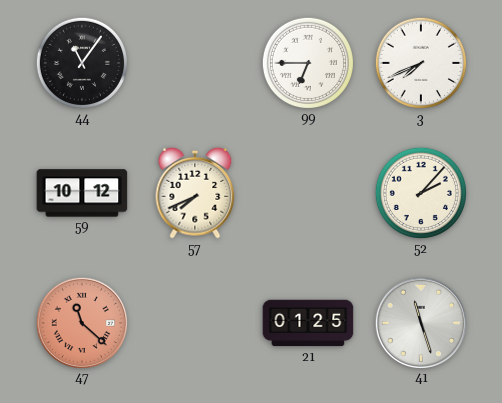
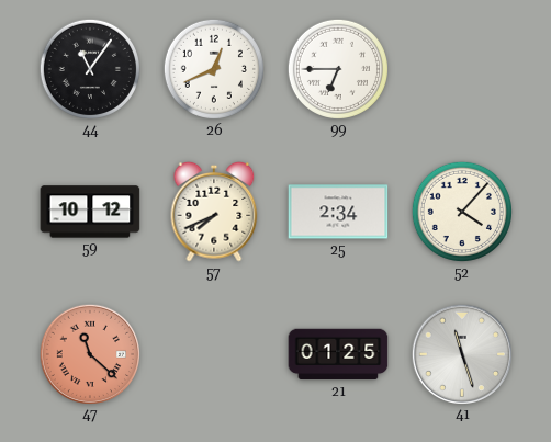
26: none -> 12:41 (214, 69)
3: 7:41 -> none (421, 63)
25: none -> 2:34 (338, 212)
52: 2:07 -> 4:07 (462, 212)
